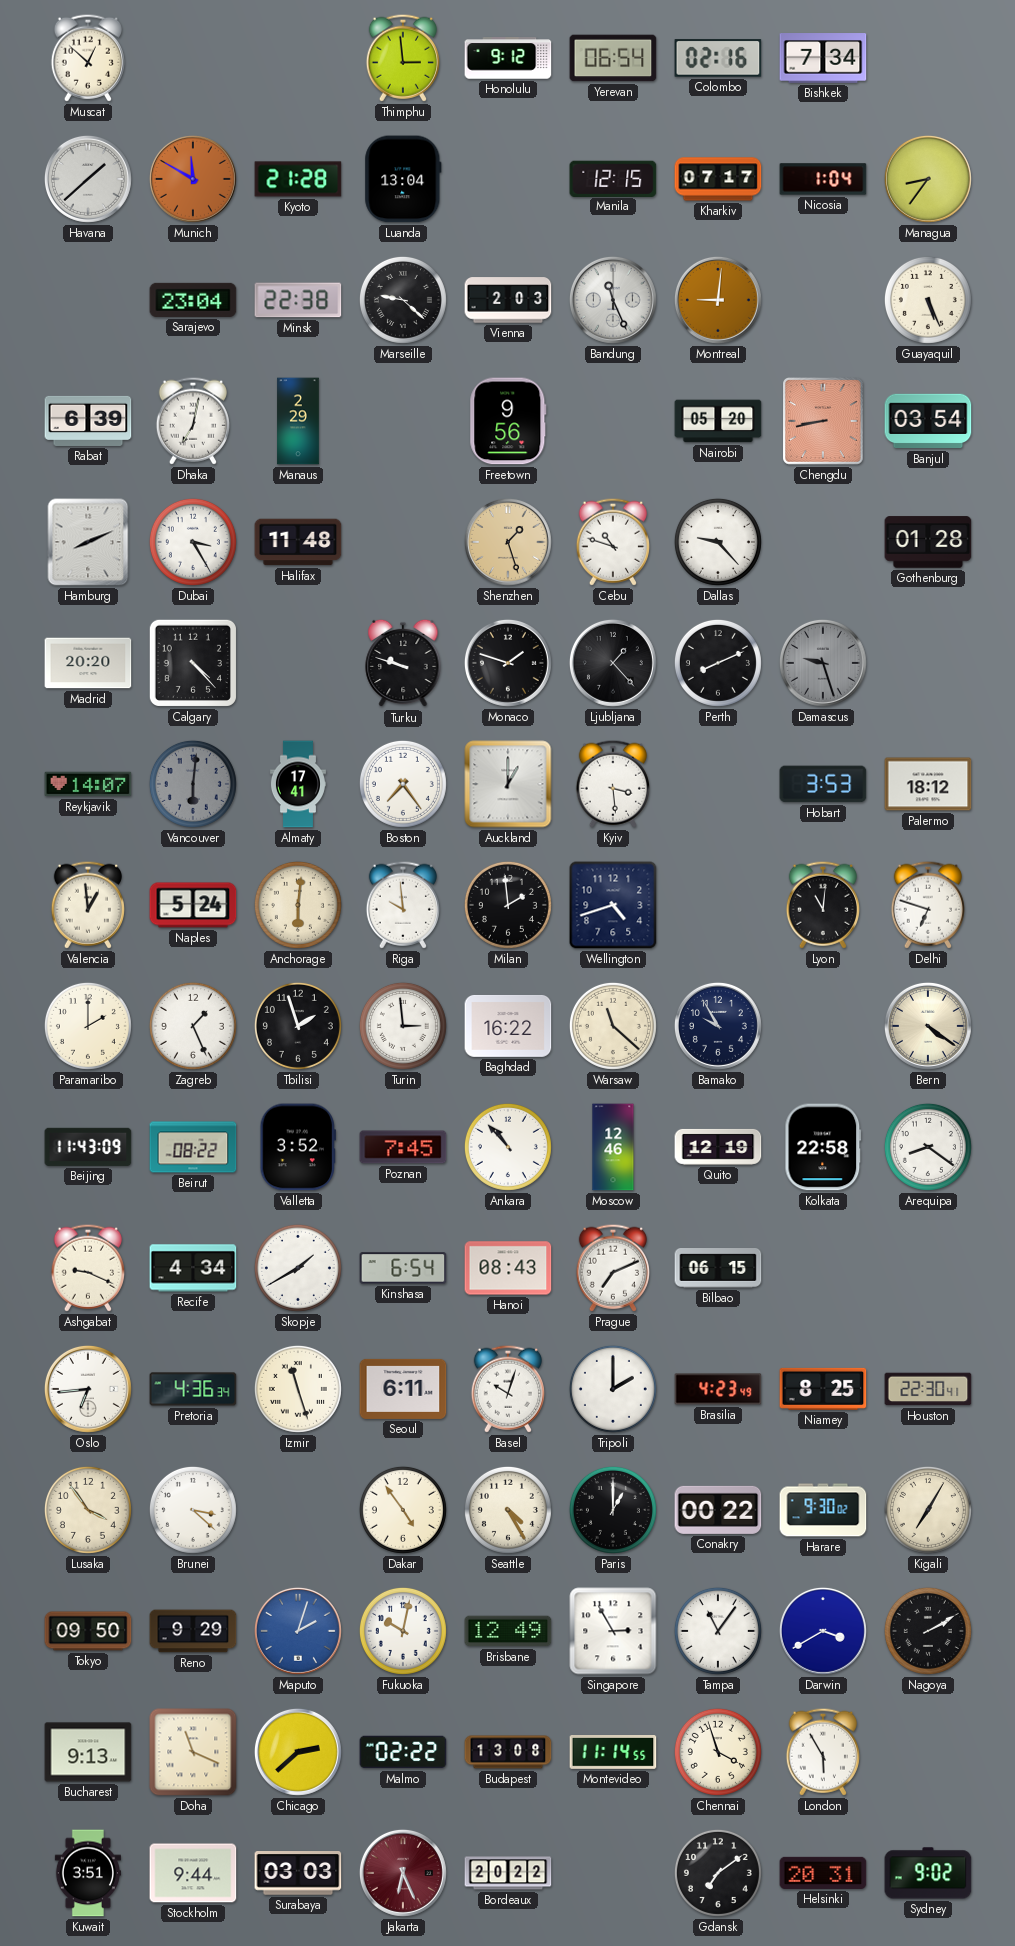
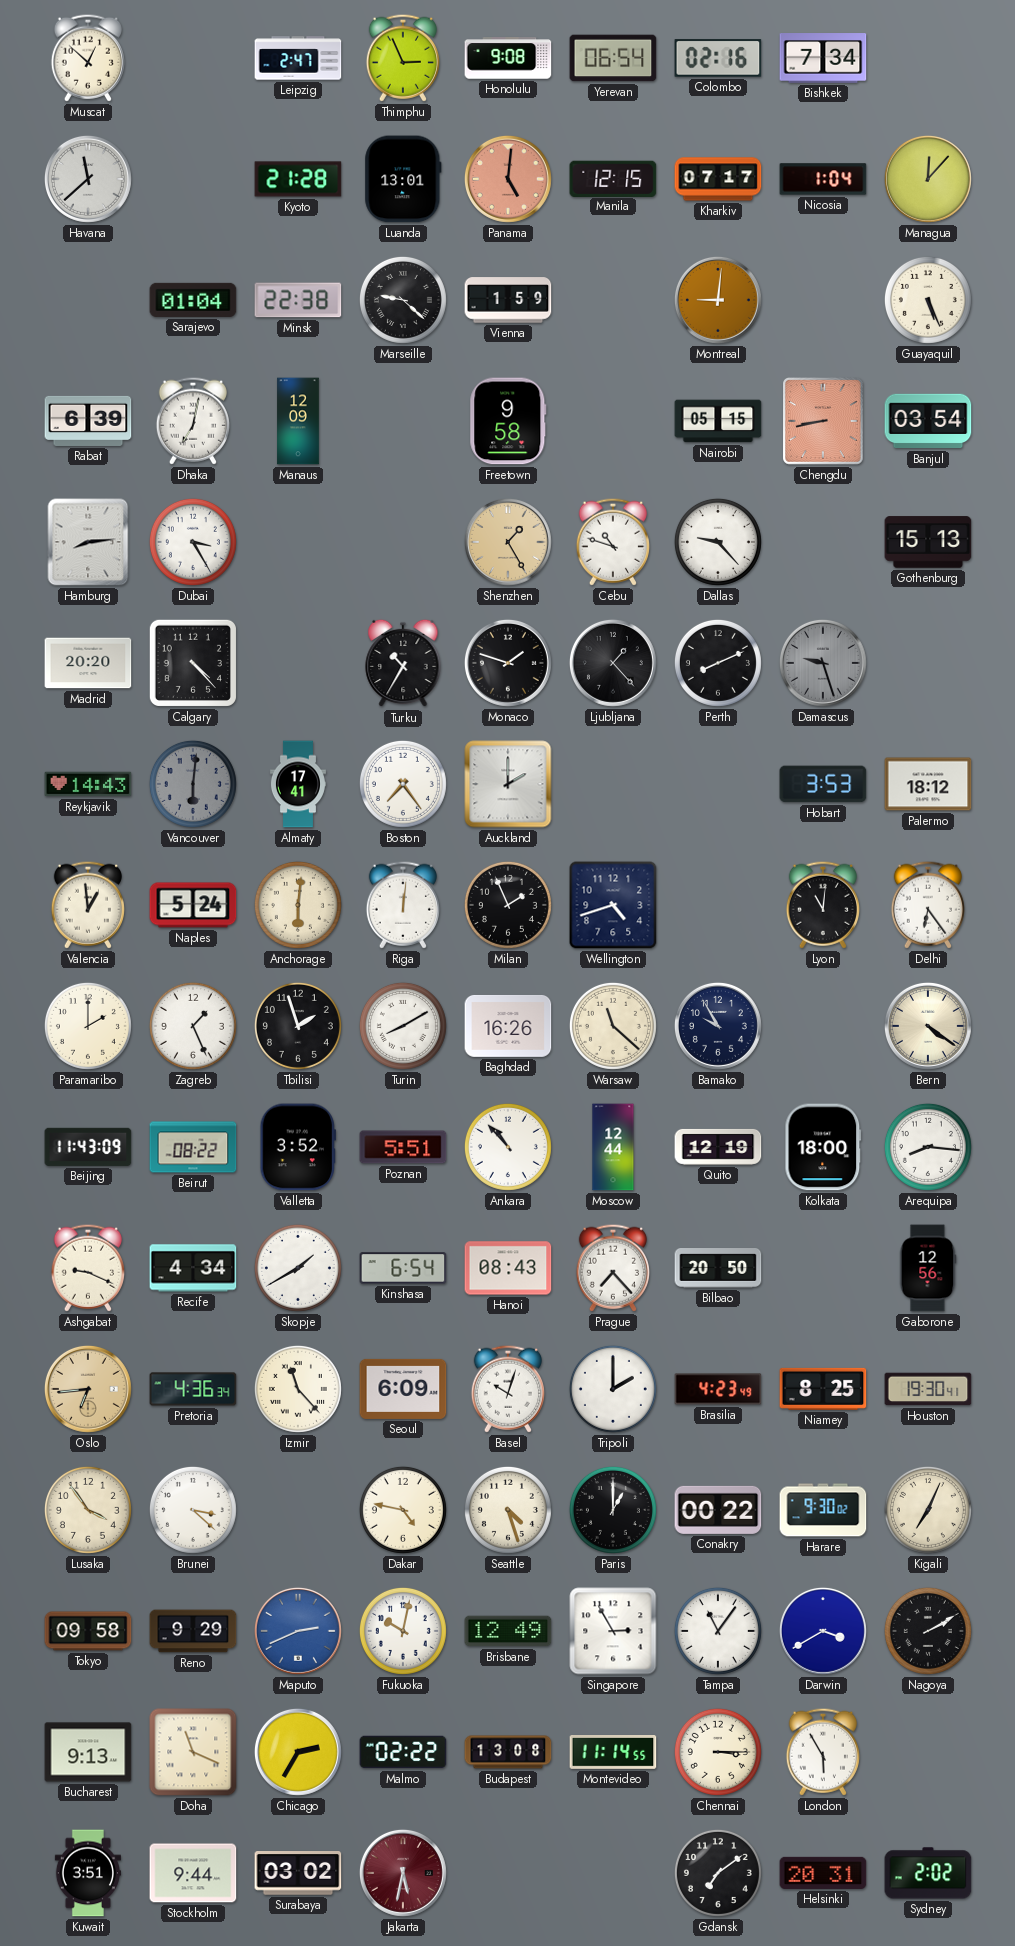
Leipzig: none -> 2:47 (298, 58)
Thimphu: 2:59 -> 2:56 (403, 58)
Honolulu: 9:12 -> 9:08 (508, 58)
Havana: 1:38 -> 11:38 (88, 179)
Munich: 11:50 -> none (193, 179)
Luanda: 13:04 -> 13:01 (403, 179)
Panama: none -> 5:01 (508, 179)
Managua: 8:36 -> 12:07 (928, 179)
Sarajevo: 23:04 -> 01:04 (193, 300)
Vienna: 2:03 -> 1:59 (508, 300)
Bandung: 11:26 -> none (613, 300)
Manaus: 2:29 -> 12:09 (298, 421)
Freetown: 9:56 -> 9:58 (508, 421)
Nairobi: 05:20 -> 05:15 (718, 421)
Hamburg: 8:11 -> 8:14 (88, 542)
Halifax: 11:48 -> none (298, 542)
Shenzhen: 1:27 -> 1:25 (508, 542)
Gothenburg: 01:28 -> 15:13 (928, 542)
Turku: 9:48 -> 10:35 (403, 663)
Reykjavik: 14:07 -> 14:43 (88, 784)
Auckland: 1:00 -> 2:00 (508, 784)
Kyiv: 3:29 -> none (613, 784)
Riga: 9:59 -> 12:01 (403, 905)
Milan: 1:59 -> 1:56 (508, 905)
Delhi: 6:48 -> 6:24 (928, 905)
Turin: 2:59 -> 8:10 (403, 1026)
Baghdad: 16:22 -> 16:26 (508, 1026)
Poznan: 7:45 -> 5:51 (403, 1147)
Moscow: 12:46 -> 12:44 (613, 1147)
Kolkata: 22:58 -> 18:00 (823, 1147)
Arequipa: 8:21 -> 8:16 (928, 1147)
Prague: 7:11 -> 7:23 (613, 1268)
Bilbao: 06:15 -> 20:50 (718, 1268)
Gaborone: none -> 12:56 (928, 1268)
Oslo dial: white -> champagne (88, 1389)
Izmir: 11:27 -> 11:23 (298, 1389)
Seoul: 6:11 -> 6:09 (403, 1389)
Houston: 22:30 -> 19:30 (928, 1389)
Dakar: 4:54 -> 4:47 (403, 1510)
Seattle: 4:25 -> 4:27 (508, 1510)
Kigali: 7:05 -> 7:04 (928, 1510)
Tokyo: 09:50 -> 09:58 (88, 1631)
Maputo: 2:03 -> 2:41 (298, 1631)
Chicago: 2:38 -> 2:35 (298, 1752)
Chennai: 3:57 -> 3:15 (718, 1752)
Surabaya: 03:03 -> 03:02 (298, 1874)
Jakarta: 6:26 -> 5:32 (403, 1873)
Bordeaux: 20:22 -> none (508, 1873)
Sydney: 9:02 -> 2:02 (928, 1873)
